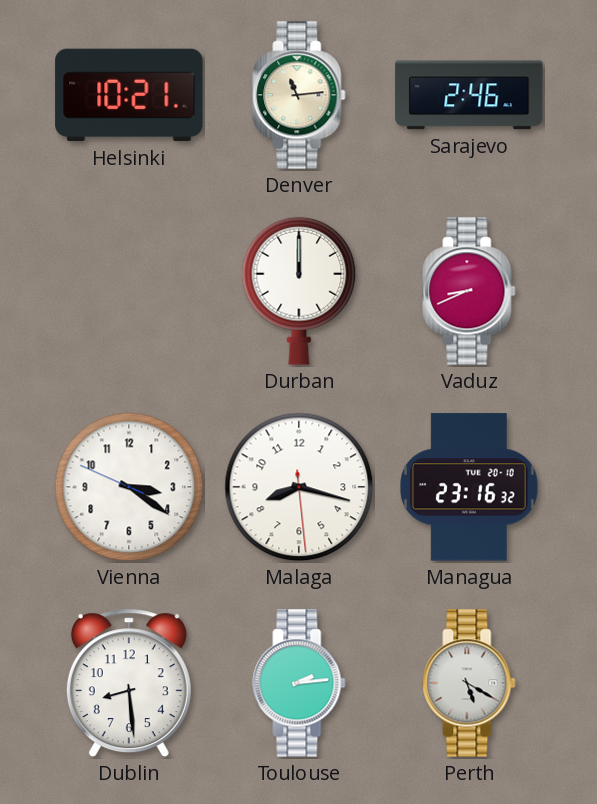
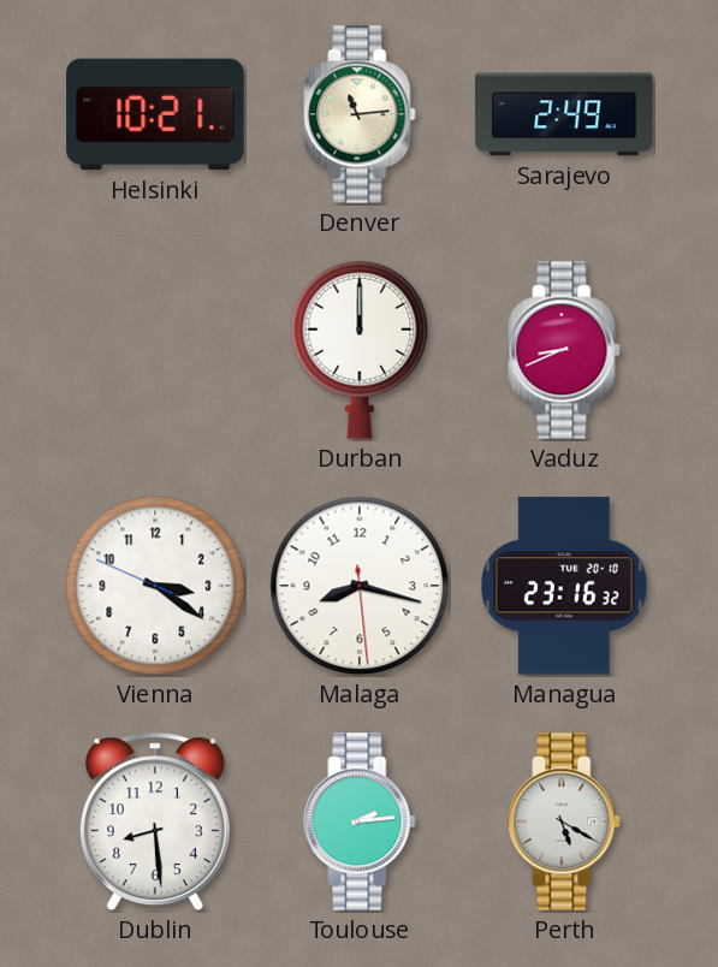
Sarajevo: 2:46 -> 2:49 (564, 114)
